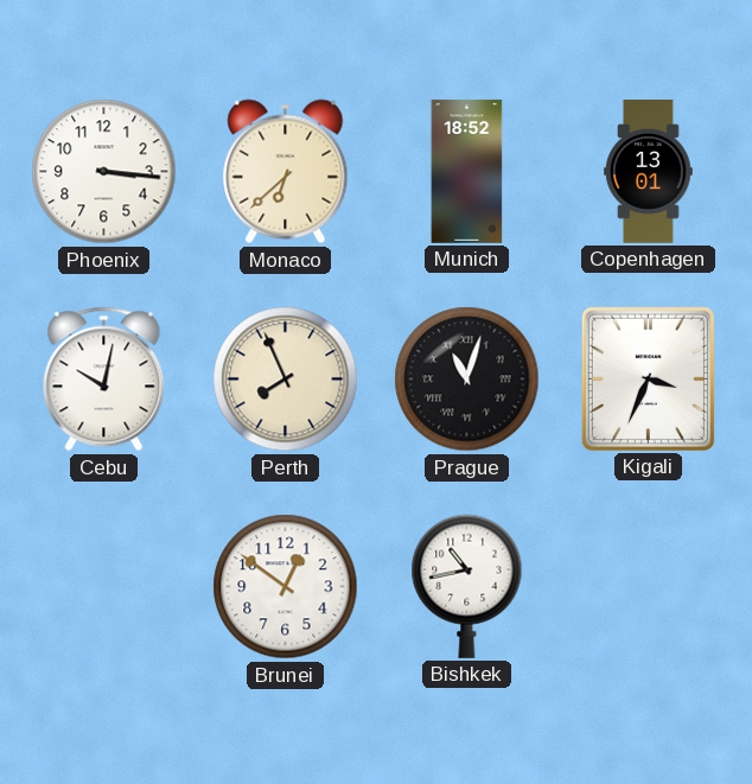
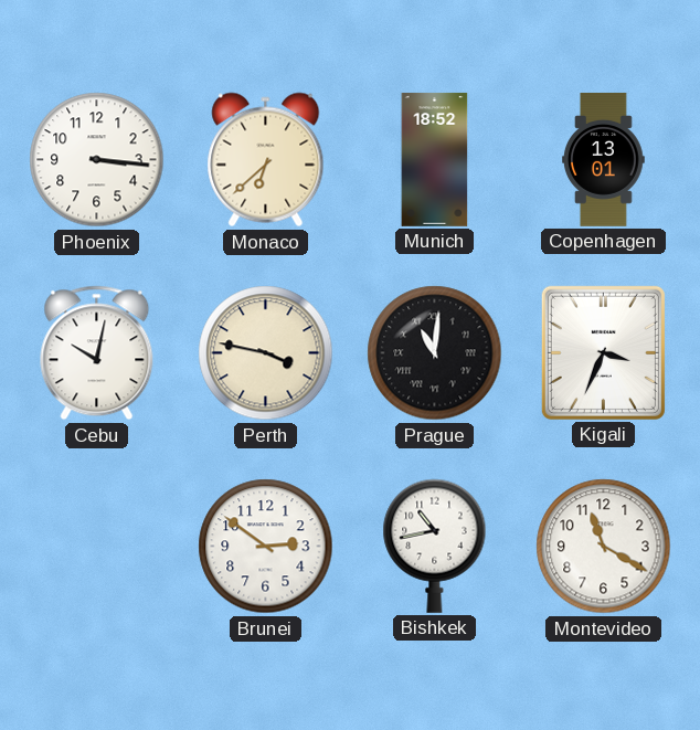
Perth: 7:56 -> 3:47 (266, 353)
Prague: 11:03 -> 11:01 (435, 353)
Brunei: 12:51 -> 2:51 (266, 547)
Montevideo: none -> 11:20 (604, 547)
